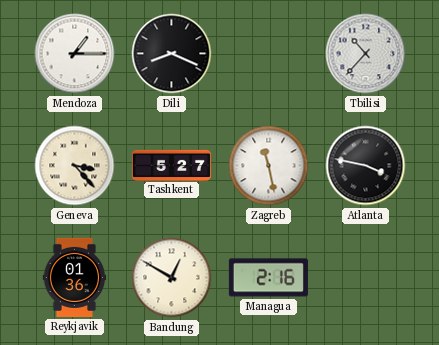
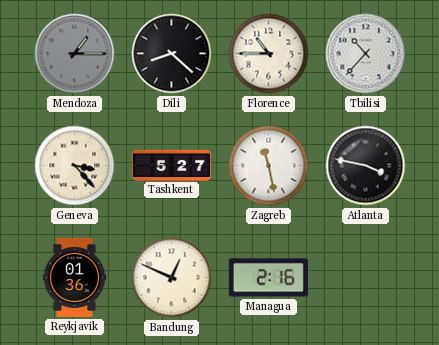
Mendoza dial: white -> grey (75, 54)
Dili: 8:19 -> 8:22 (172, 54)
Florence: none -> 10:45 (269, 54)
Bandung: 12:50 -> 12:49 (172, 278)
